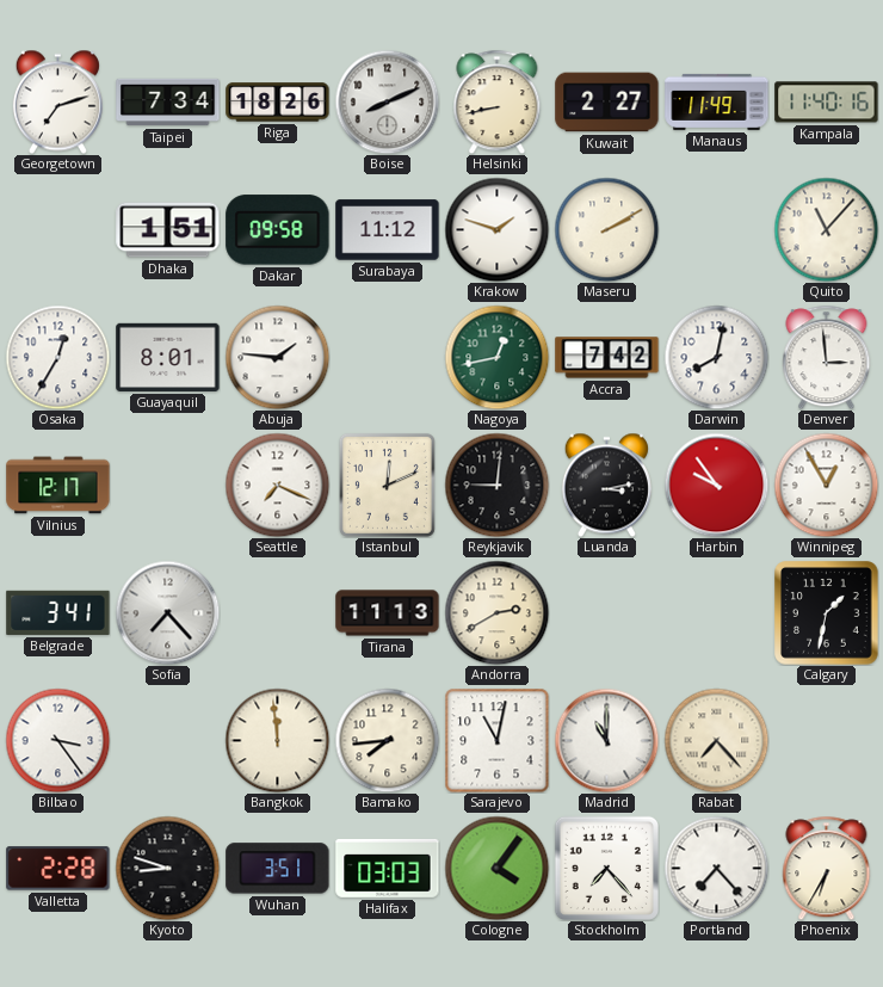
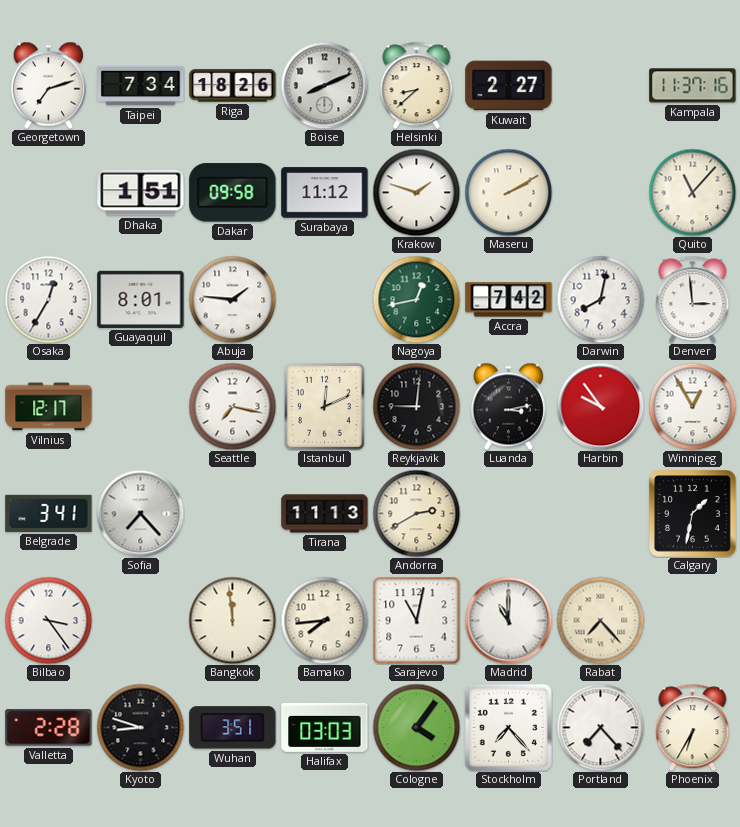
Helsinki: 8:43 -> 8:38 (417, 85)
Manaus: 11:49 -> none (717, 101)
Kampala: 11:40 -> 11:37 (693, 86)
Seattle: 7:19 -> 7:17 (232, 406)
